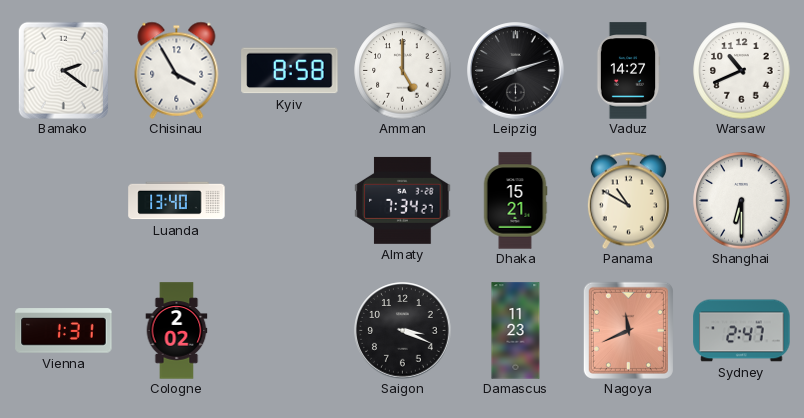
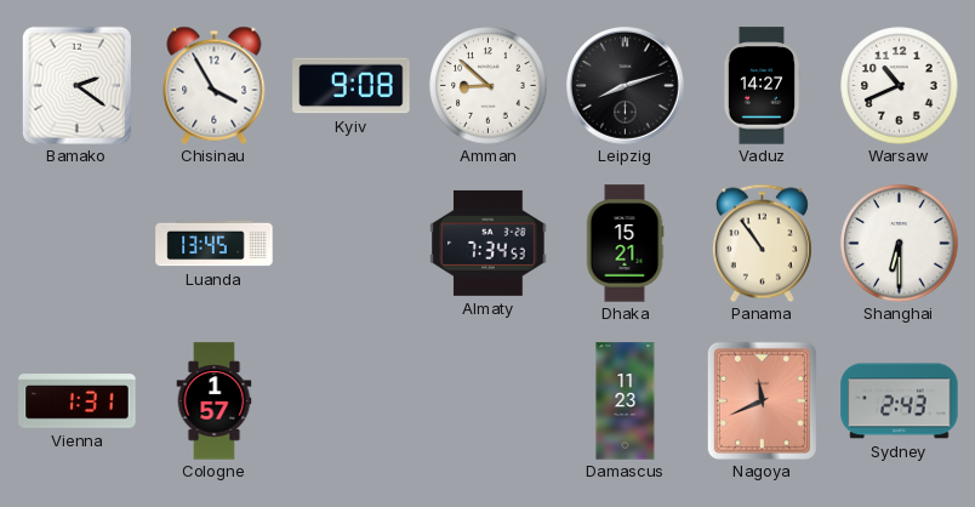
Kyiv: 8:58 -> 9:08 (352, 86)
Amman: 5:00 -> 8:52 (489, 86)
Luanda: 13:40 -> 13:45 (215, 244)
Almaty: 7:34:27 -> 7:34:53 (489, 243)
Panama: 10:50 -> 10:54 (762, 243)
Cologne: 2:02 -> 1:57 (215, 401)
Saigon: 3:19 -> none (403, 331)
Sydney: 2:47 -> 2:43 (900, 401)
